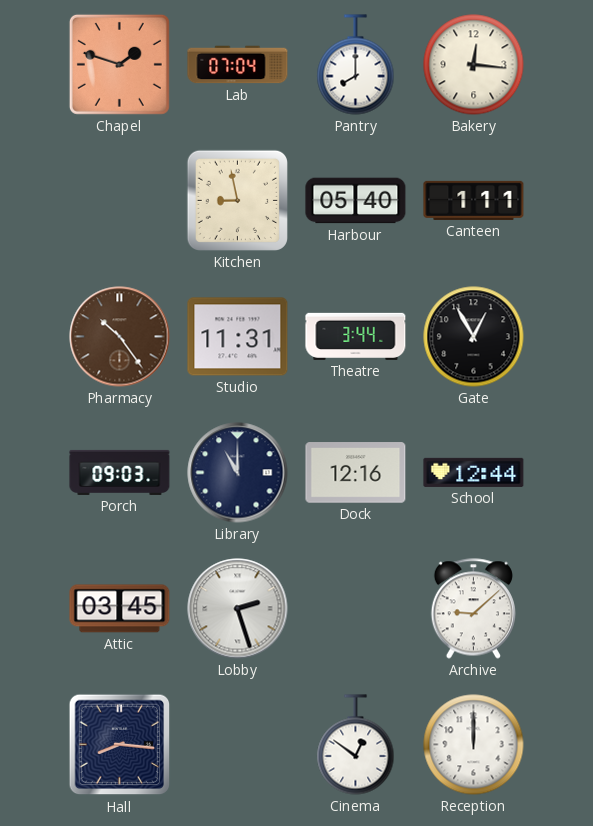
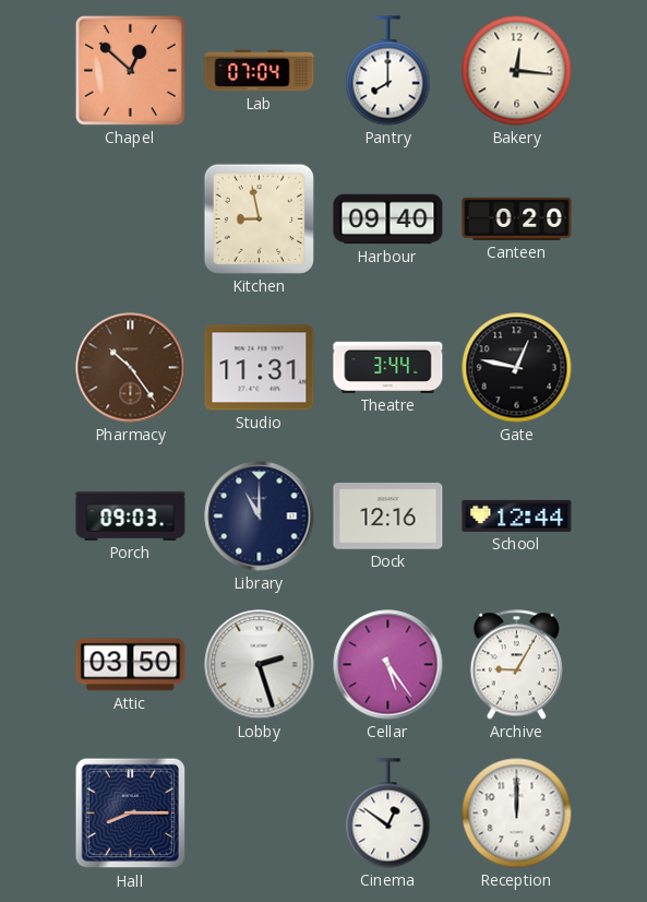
Chapel: 1:48 -> 12:52 (130, 70)
Harbour: 05:40 -> 09:40 (388, 219)
Canteen: 1:11 -> 0:20 (517, 218)
Gate: 12:55 -> 12:47 (517, 368)
Attic: 03:45 -> 03:50 (131, 665)
Cellar: none -> 5:24 (388, 665)
Archive: 9:08 -> 9:05 (516, 665)
Hall: 8:16 -> 8:15 (131, 814)
